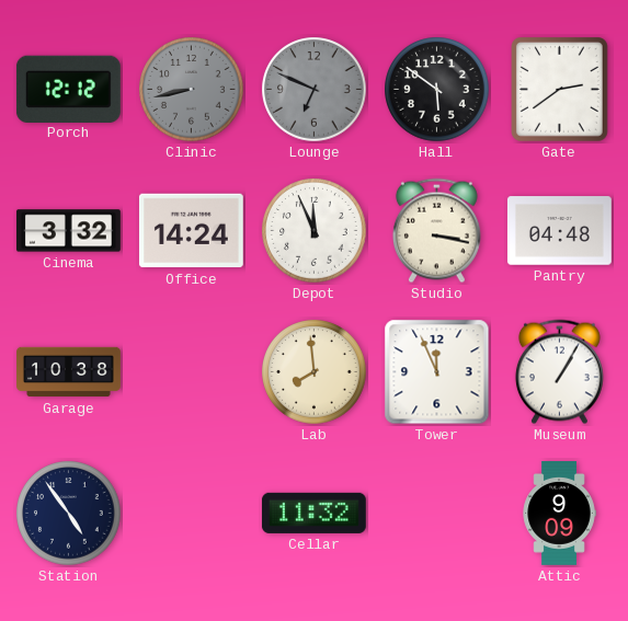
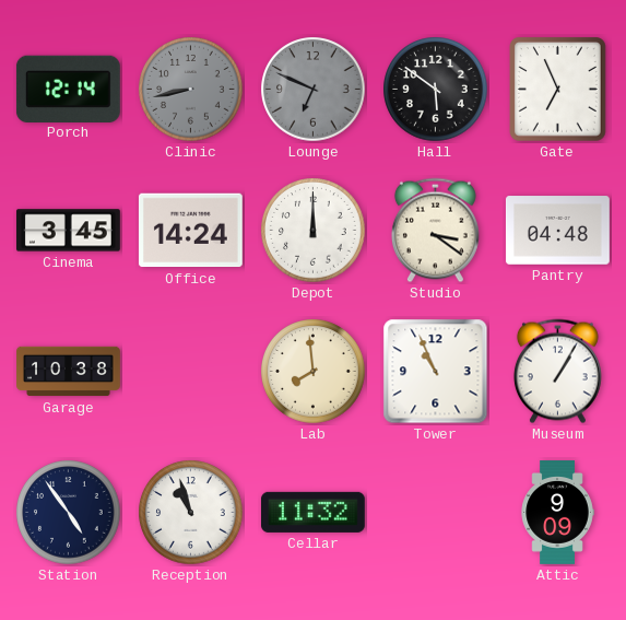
Porch: 12:12 -> 12:14 (68, 89)
Gate: 2:39 -> 6:56 (558, 90)
Cinema: 3:32 -> 3:45 (68, 231)
Depot: 11:56 -> 12:00 (314, 231)
Studio: 3:17 -> 3:21 (435, 231)
Tower: 11:56 -> 10:56 (436, 372)
Reception: none -> 10:57 (191, 513)
